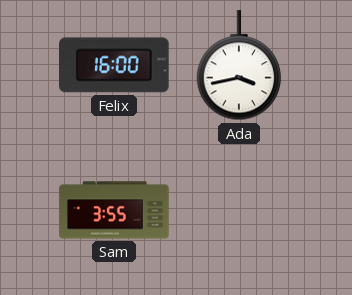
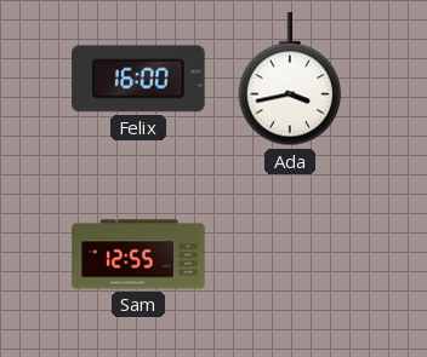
Sam: 3:55 -> 12:55 (138, 254)
